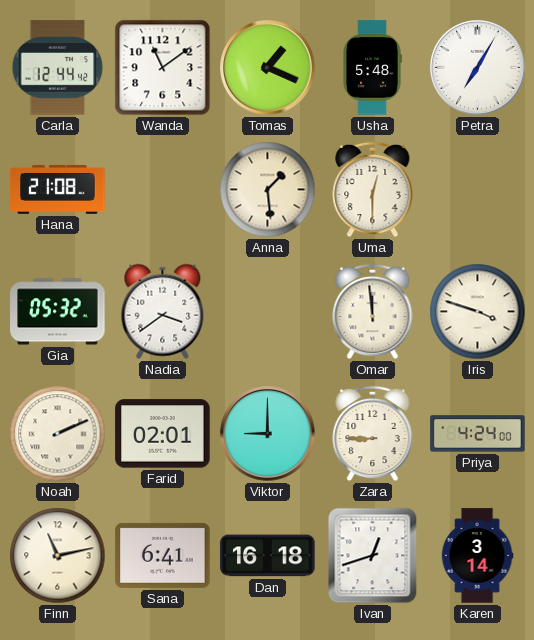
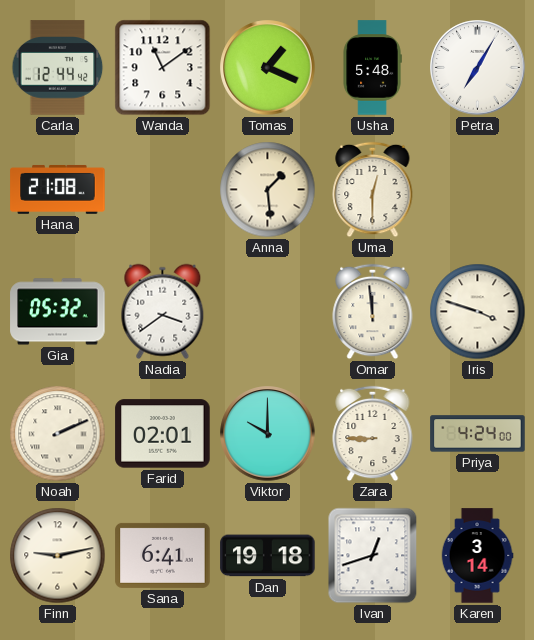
Viktor: 9:00 -> 10:00 (268, 434)
Finn: 11:13 -> 9:13 (58, 556)
Dan: 16:18 -> 19:18 (268, 556)
